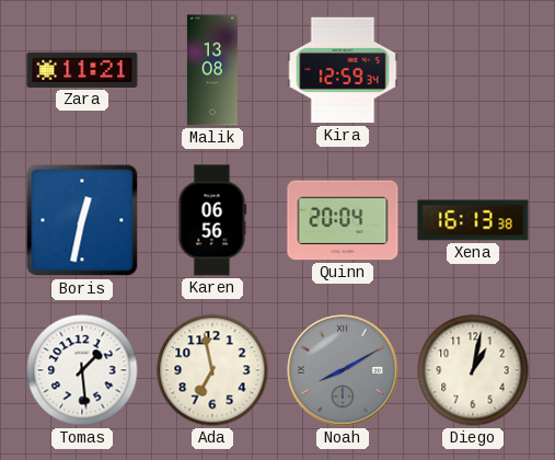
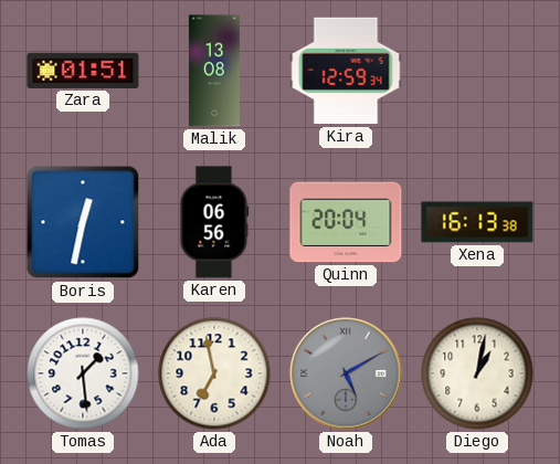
Zara: 11:21 -> 01:51 (83, 71)
Noah: 8:10 -> 5:10 (346, 373)
